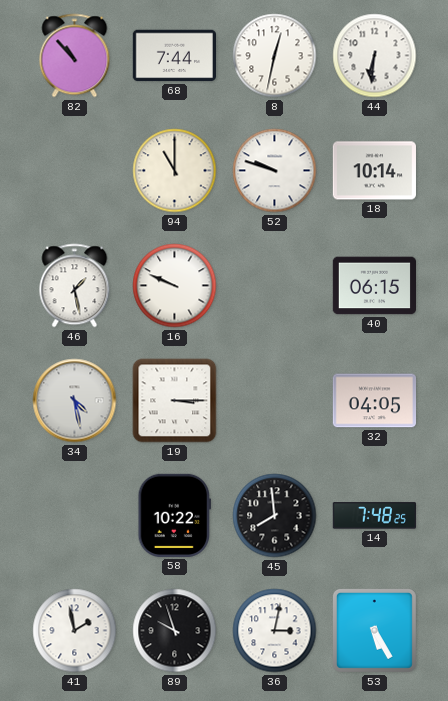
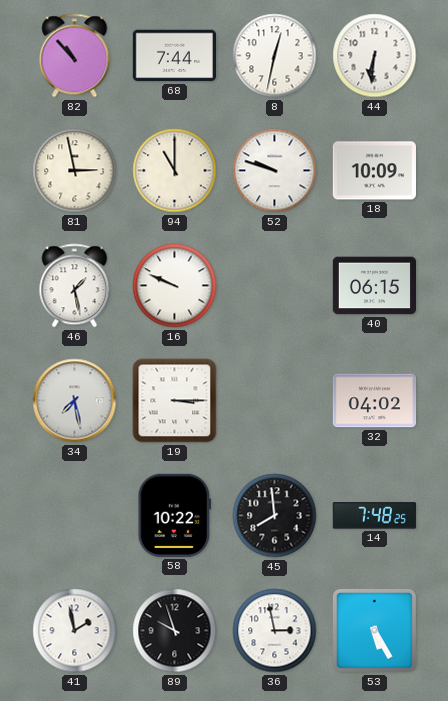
81: none -> 2:58 (75, 171)
18: 10:14 -> 10:09 (374, 171)
34: 4:28 -> 7:28 (75, 401)
32: 04:05 -> 04:02 (374, 401)
36: 3:02 -> 2:58 (275, 631)
